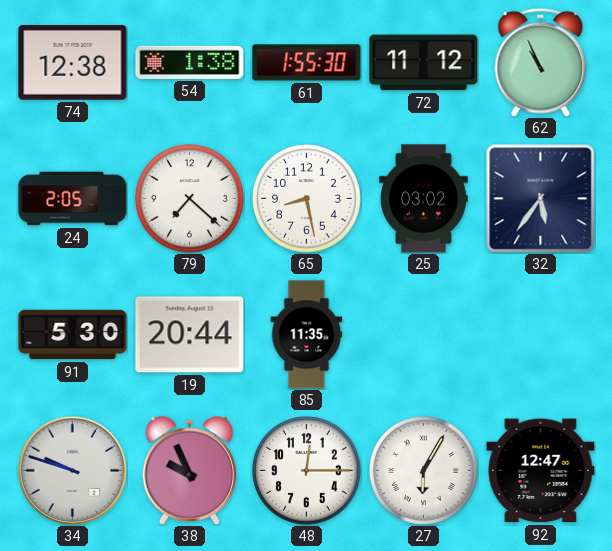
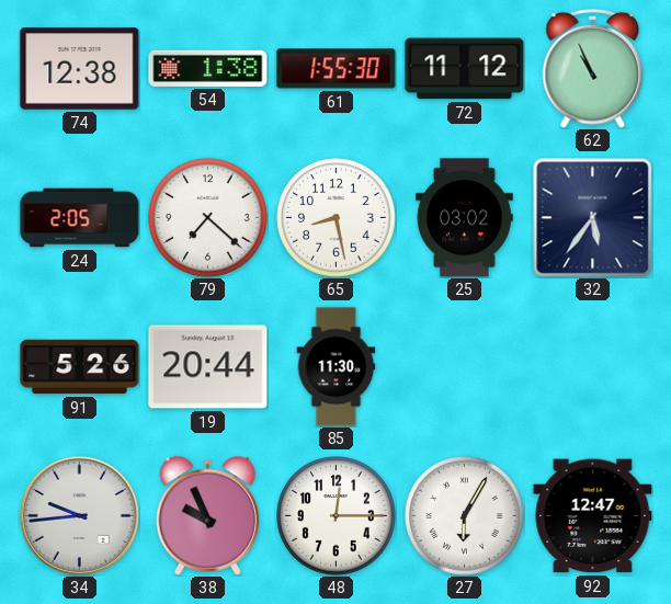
91: 5:30 -> 5:26 (80, 367)
85: 11:35 -> 11:30 (337, 367)
34: 9:48 -> 9:44 (79, 515)
